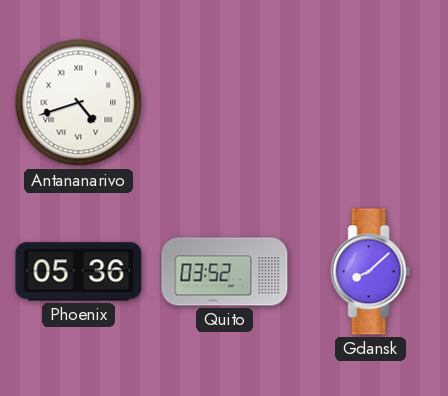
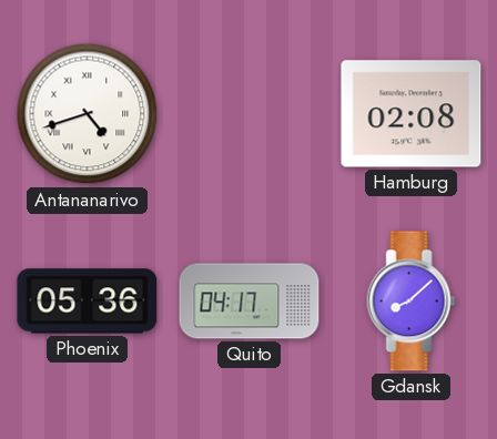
Hamburg: none -> 02:08 (412, 114)
Quito: 03:52 -> 04:17 (250, 302)
